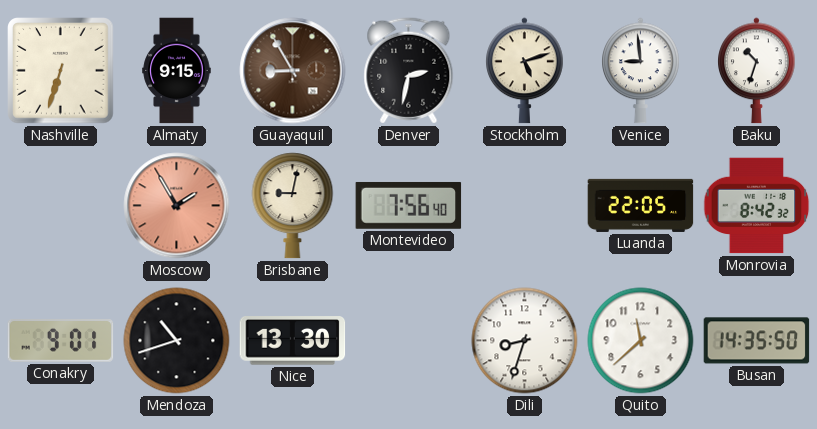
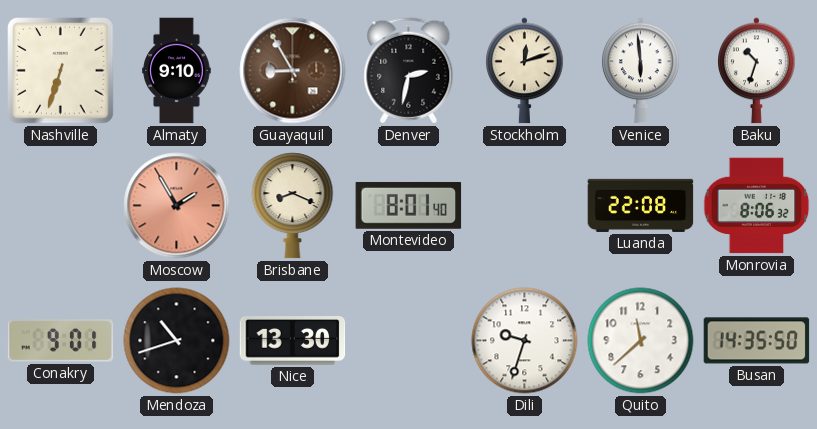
Almaty: 9:15 -> 9:10 (177, 71)
Stockholm: 5:12 -> 12:12 (525, 71)
Venice: 8:59 -> 5:59 (641, 71)
Brisbane: 9:02 -> 8:19 (293, 206)
Montevideo: 7:56 -> 8:01 (409, 205)
Luanda: 22:05 -> 22:08 (641, 205)
Monrovia: 8:42 -> 8:06 (757, 206)
Dili: 8:33 -> 9:33 (525, 341)
